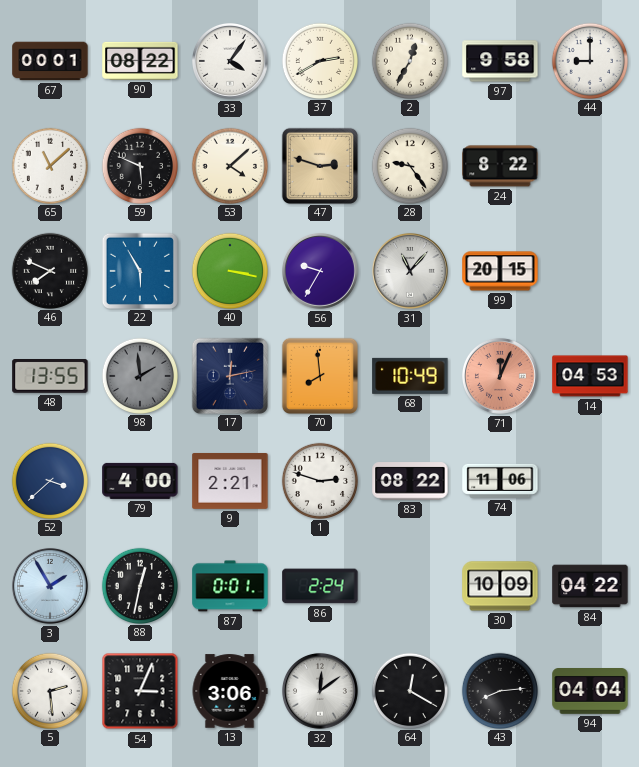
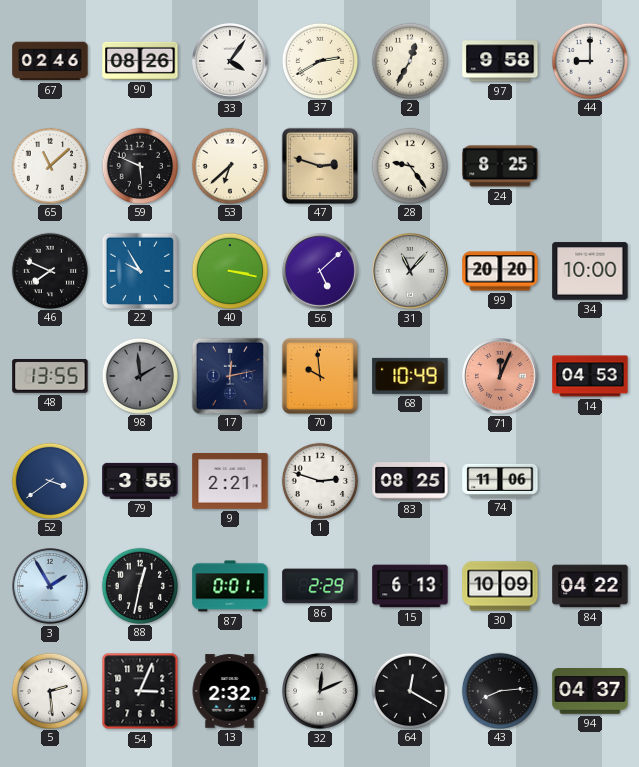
67: 00:01 -> 02:46 (50, 61)
90: 08:22 -> 08:26 (140, 61)
53: 4:08 -> 6:38 (229, 165)
24: 8:22 -> 8:25 (500, 166)
22: 5:55 -> 9:55 (139, 270)
56: 9:35 -> 5:08 (320, 271)
99: 20:15 -> 20:20 (500, 271)
34: none -> 10:00 (590, 271)
70: 7:59 -> 9:59 (319, 375)
52: 3:38 -> 3:39 (49, 480)
79: 4:00 -> 3:55 (140, 481)
83: 08:22 -> 08:25 (410, 481)
86: 2:24 -> 2:29 (320, 586)
15: none -> 6:13 (410, 586)
13: 3:06 -> 2:32 (230, 691)
32: 12:09 -> 12:11 (320, 691)
94: 04:04 -> 04:37 (590, 692)
